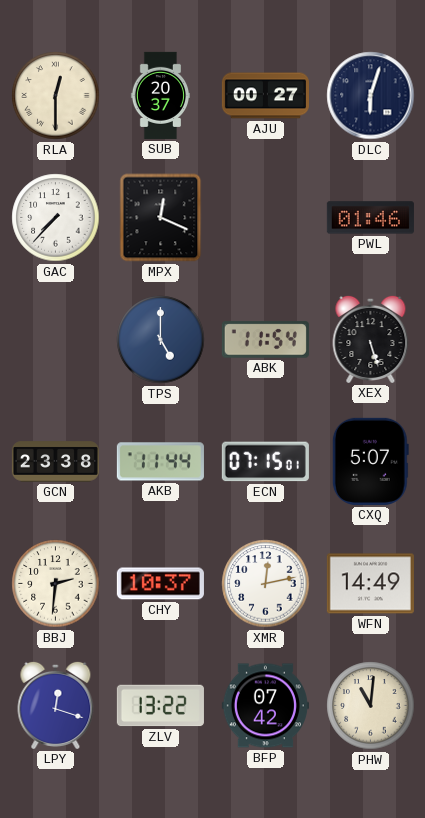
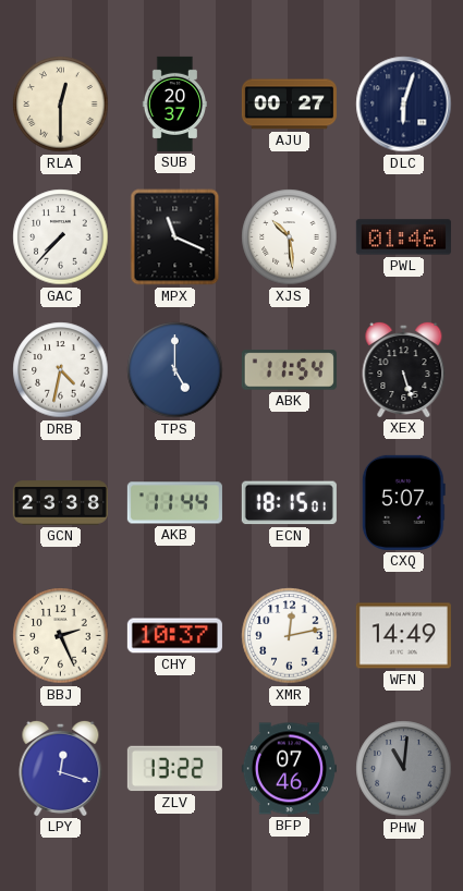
MPX: 12:19 -> 11:19 (175, 237)
XJS: none -> 10:29 (290, 237)
DRB: none -> 4:32 (61, 370)
ECN: 07:15 -> 18:15 (289, 503)
BBJ: 2:31 -> 2:26 (61, 636)
BFP: 07:42 -> 07:46 (289, 769)
PHW dial: cream -> grey (404, 769)
